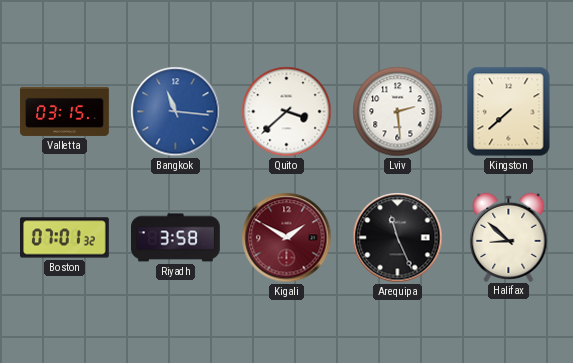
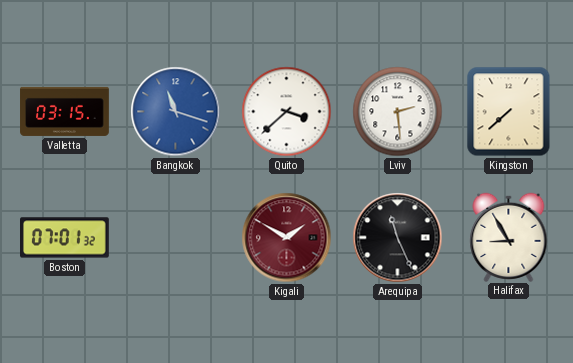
Bangkok: 11:16 -> 11:18 (176, 112)
Riyadh: 3:58 -> none (176, 238)
Halifax: 8:52 -> 8:55 (509, 237)
